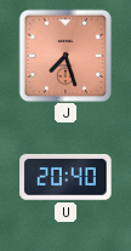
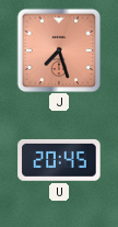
U: 20:40 -> 20:45 (59, 160)
